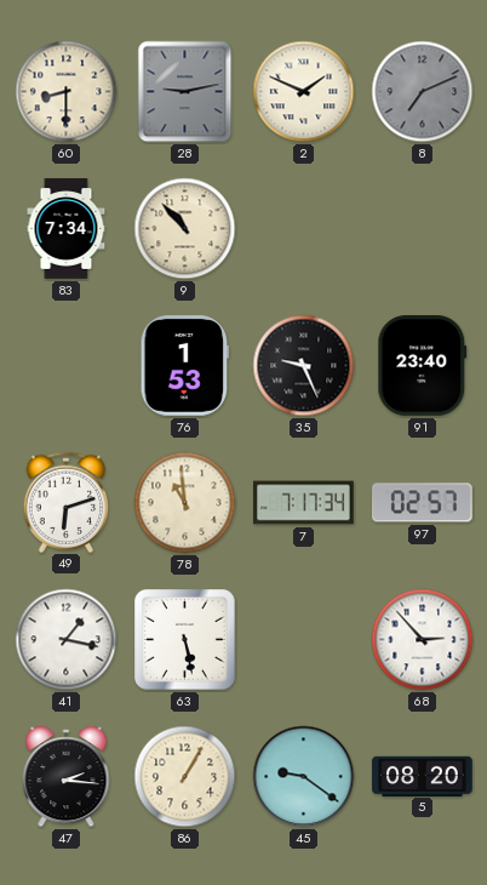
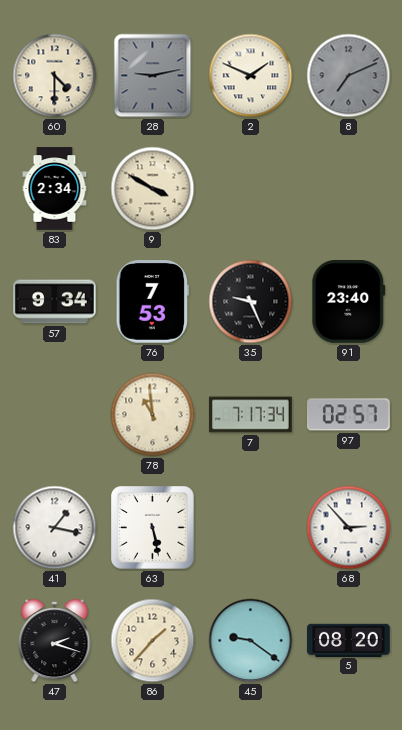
60: 8:30 -> 4:30 (55, 76)
83: 7:34 -> 2:34 (55, 189)
9: 10:53 -> 3:50 (153, 189)
57: none -> 9:34 (55, 302)
76: 1:53 -> 7:53 (153, 302)
49: 6:12 -> none (67, 502)
47: 2:16 -> 2:18 (55, 642)
86: 1:05 -> 1:37 (153, 641)
